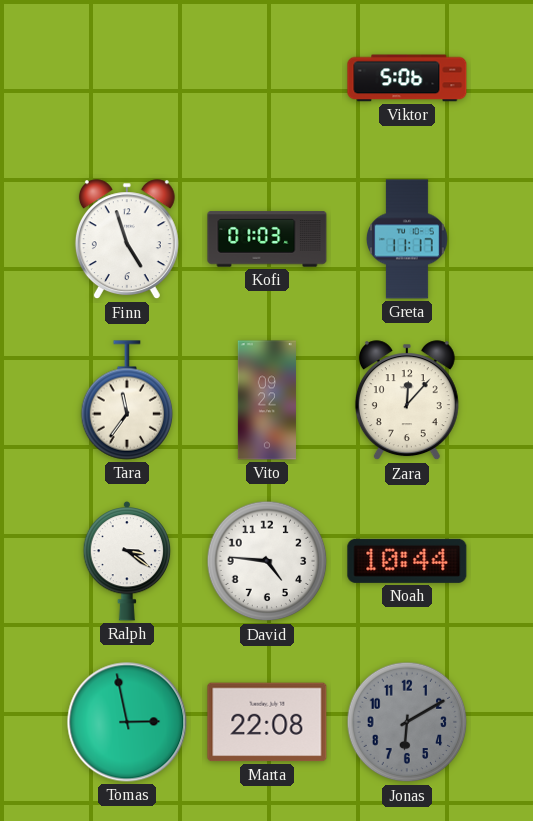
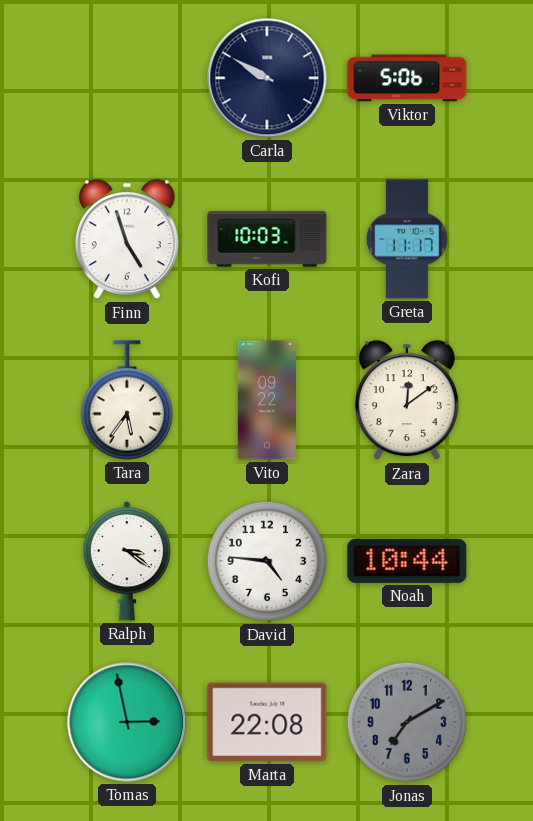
Carla: none -> 9:50 (267, 78)
Kofi: 01:03 -> 10:03 (267, 239)
Tara: 11:36 -> 5:36 (127, 400)
Zara: 12:07 -> 12:09 (407, 401)
Jonas: 6:10 -> 7:10 (407, 722)
